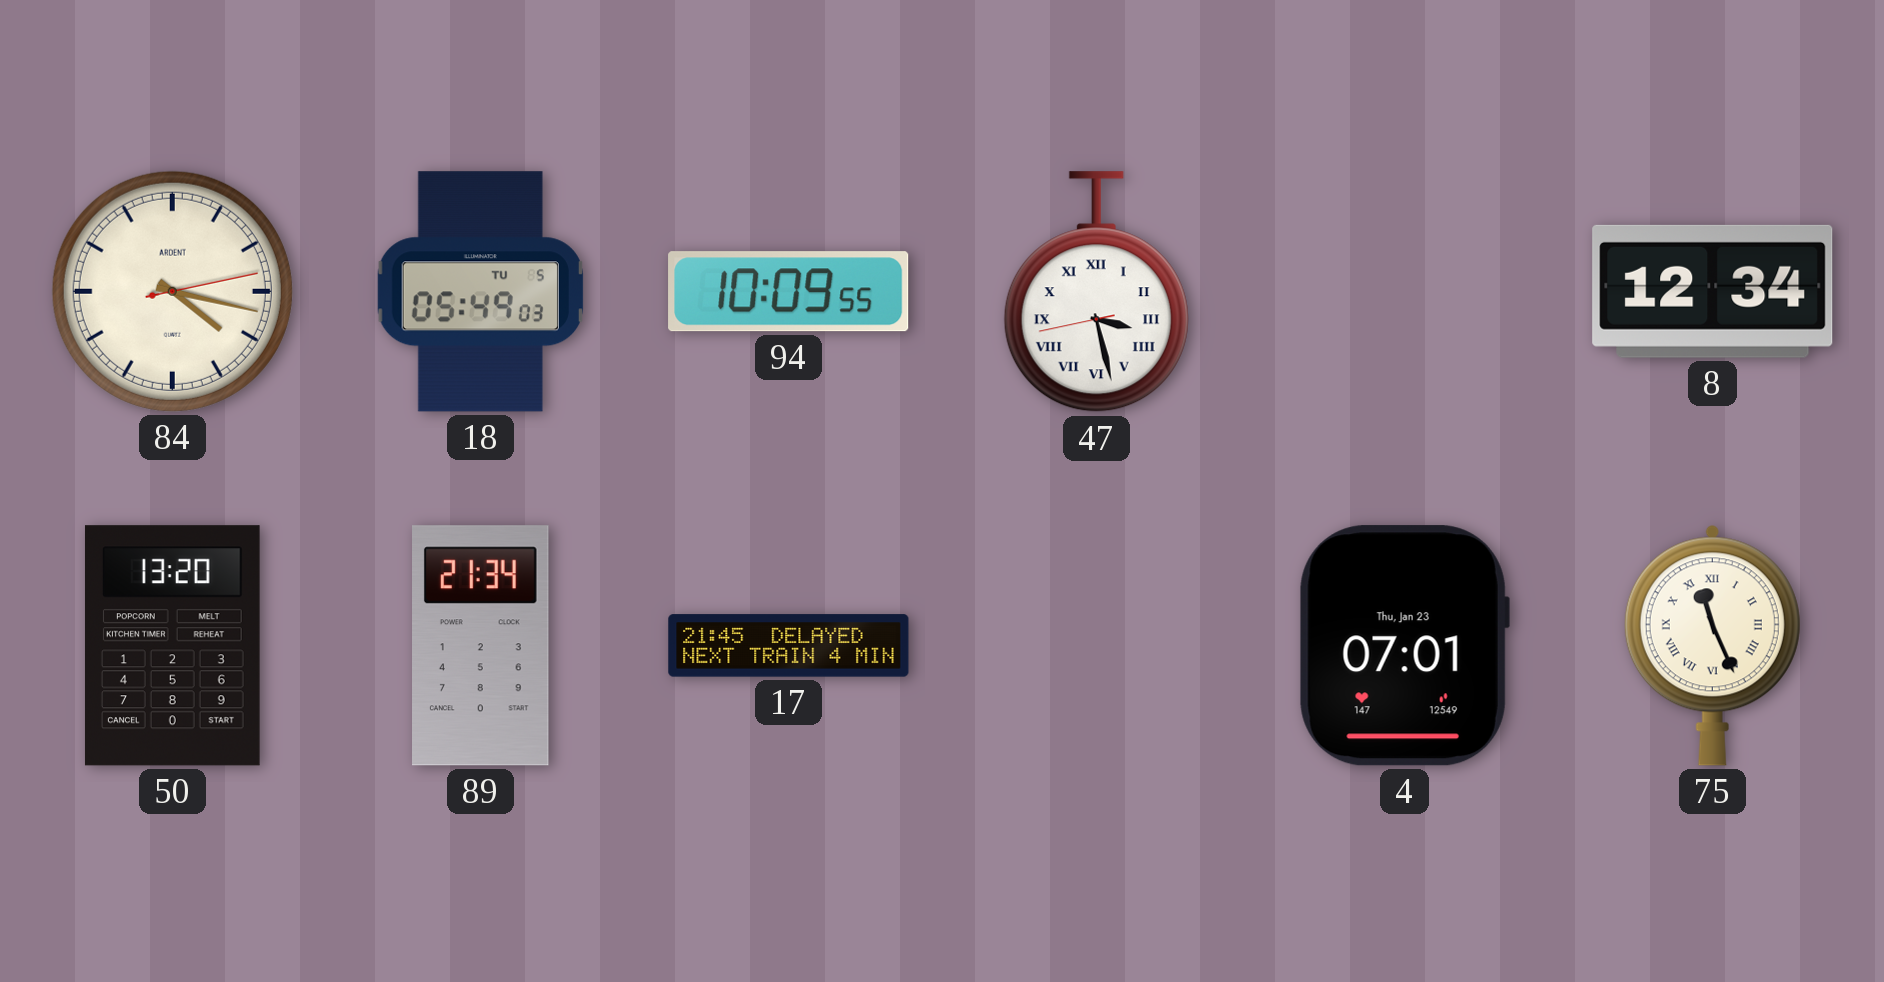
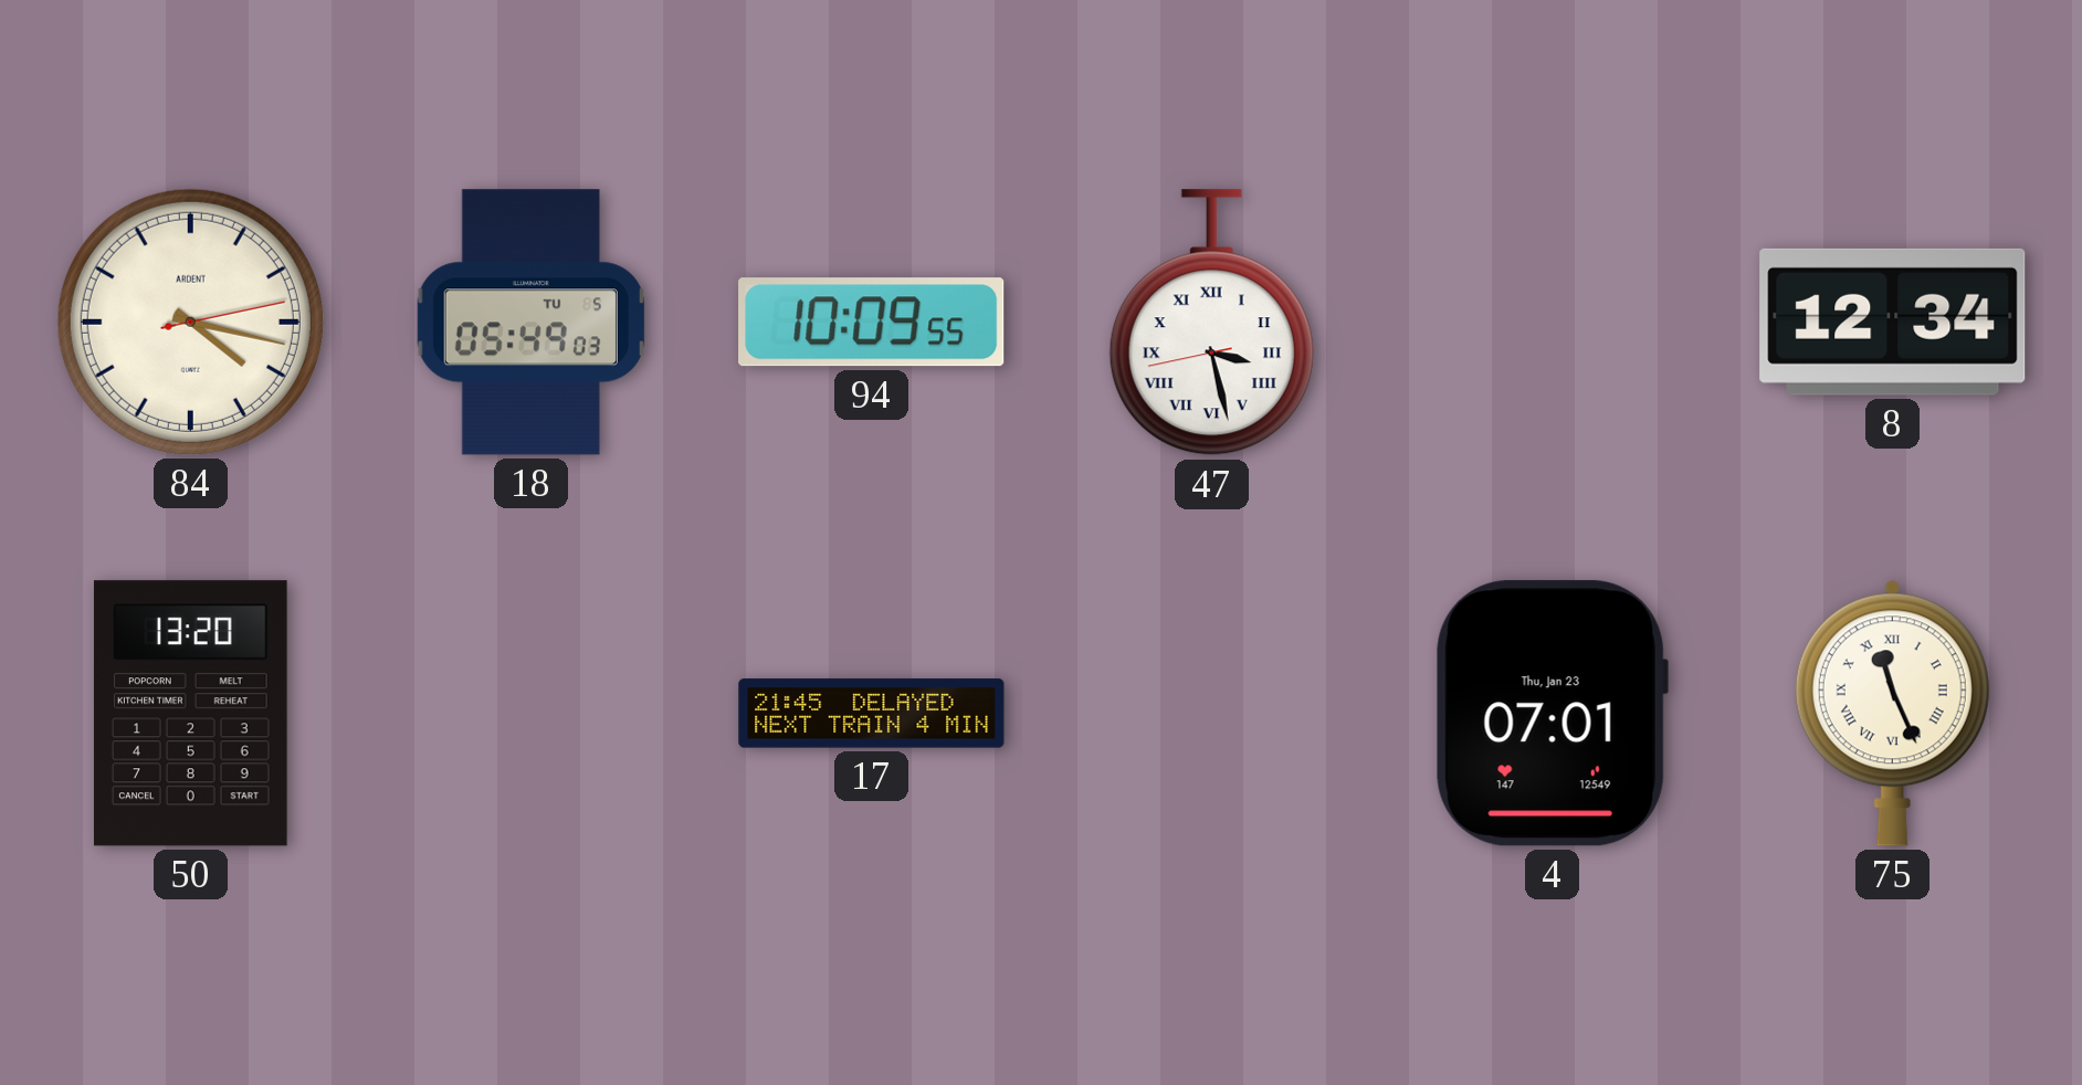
89: 21:34 -> none (481, 646)
